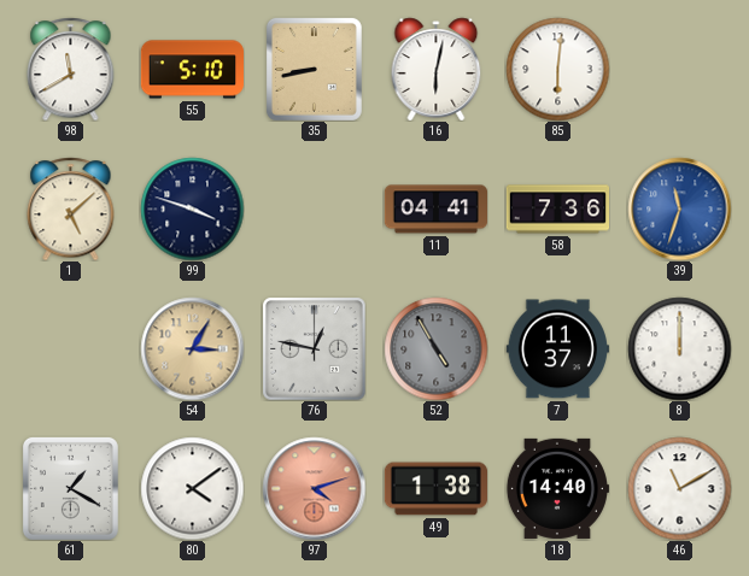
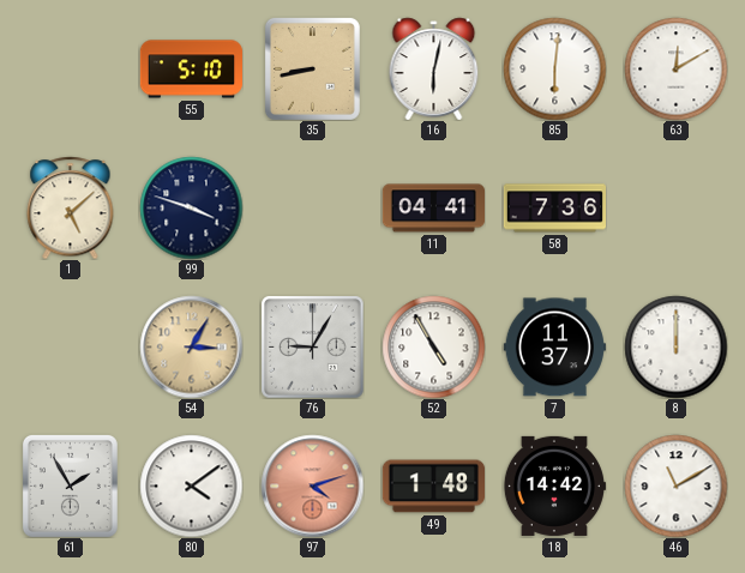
98: 11:40 -> none (71, 69)
63: none -> 12:10 (675, 68)
39: 11:33 -> none (679, 208)
76: 12:47 -> 9:05 (312, 346)
52 dial: grey -> white (433, 346)
61: 1:20 -> 1:55 (70, 485)
49: 1:38 -> 1:48 (433, 487)
18: 14:40 -> 14:42 (554, 485)
